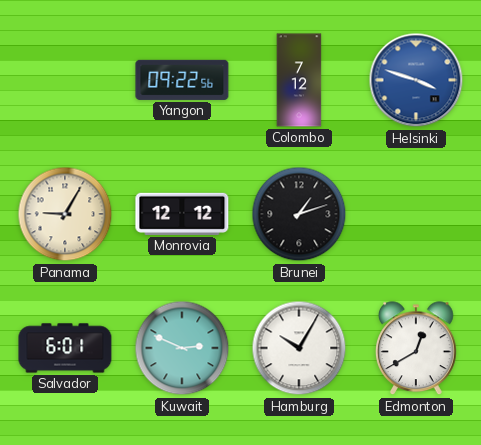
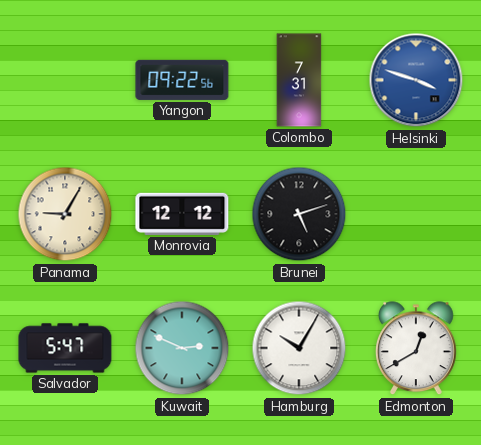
Colombo: 7:12 -> 7:31 (299, 80)
Brunei: 1:12 -> 5:12 (299, 214)
Salvador: 6:01 -> 5:47 (65, 348)
